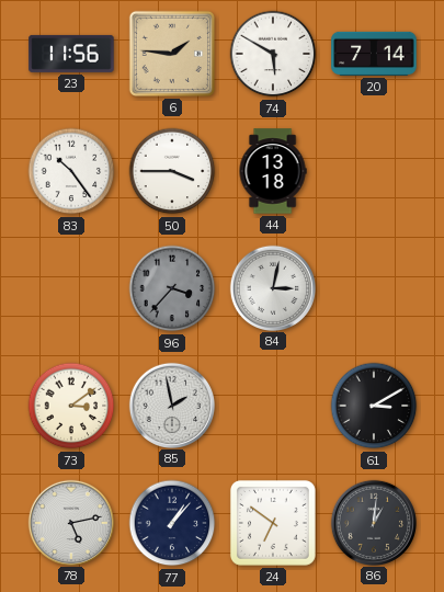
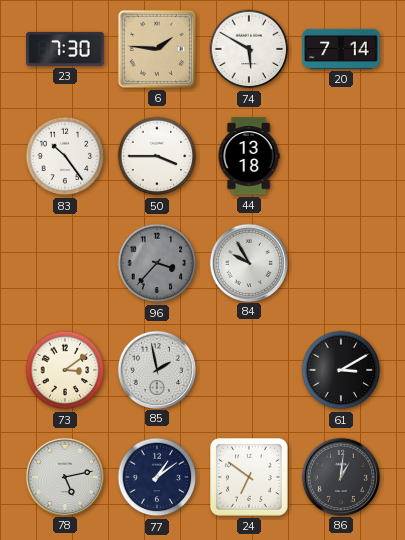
23: 11:56 -> 7:30 (65, 49)
84: 3:02 -> 9:55 (248, 262)
77: 1:07 -> 1:09 (157, 477)
